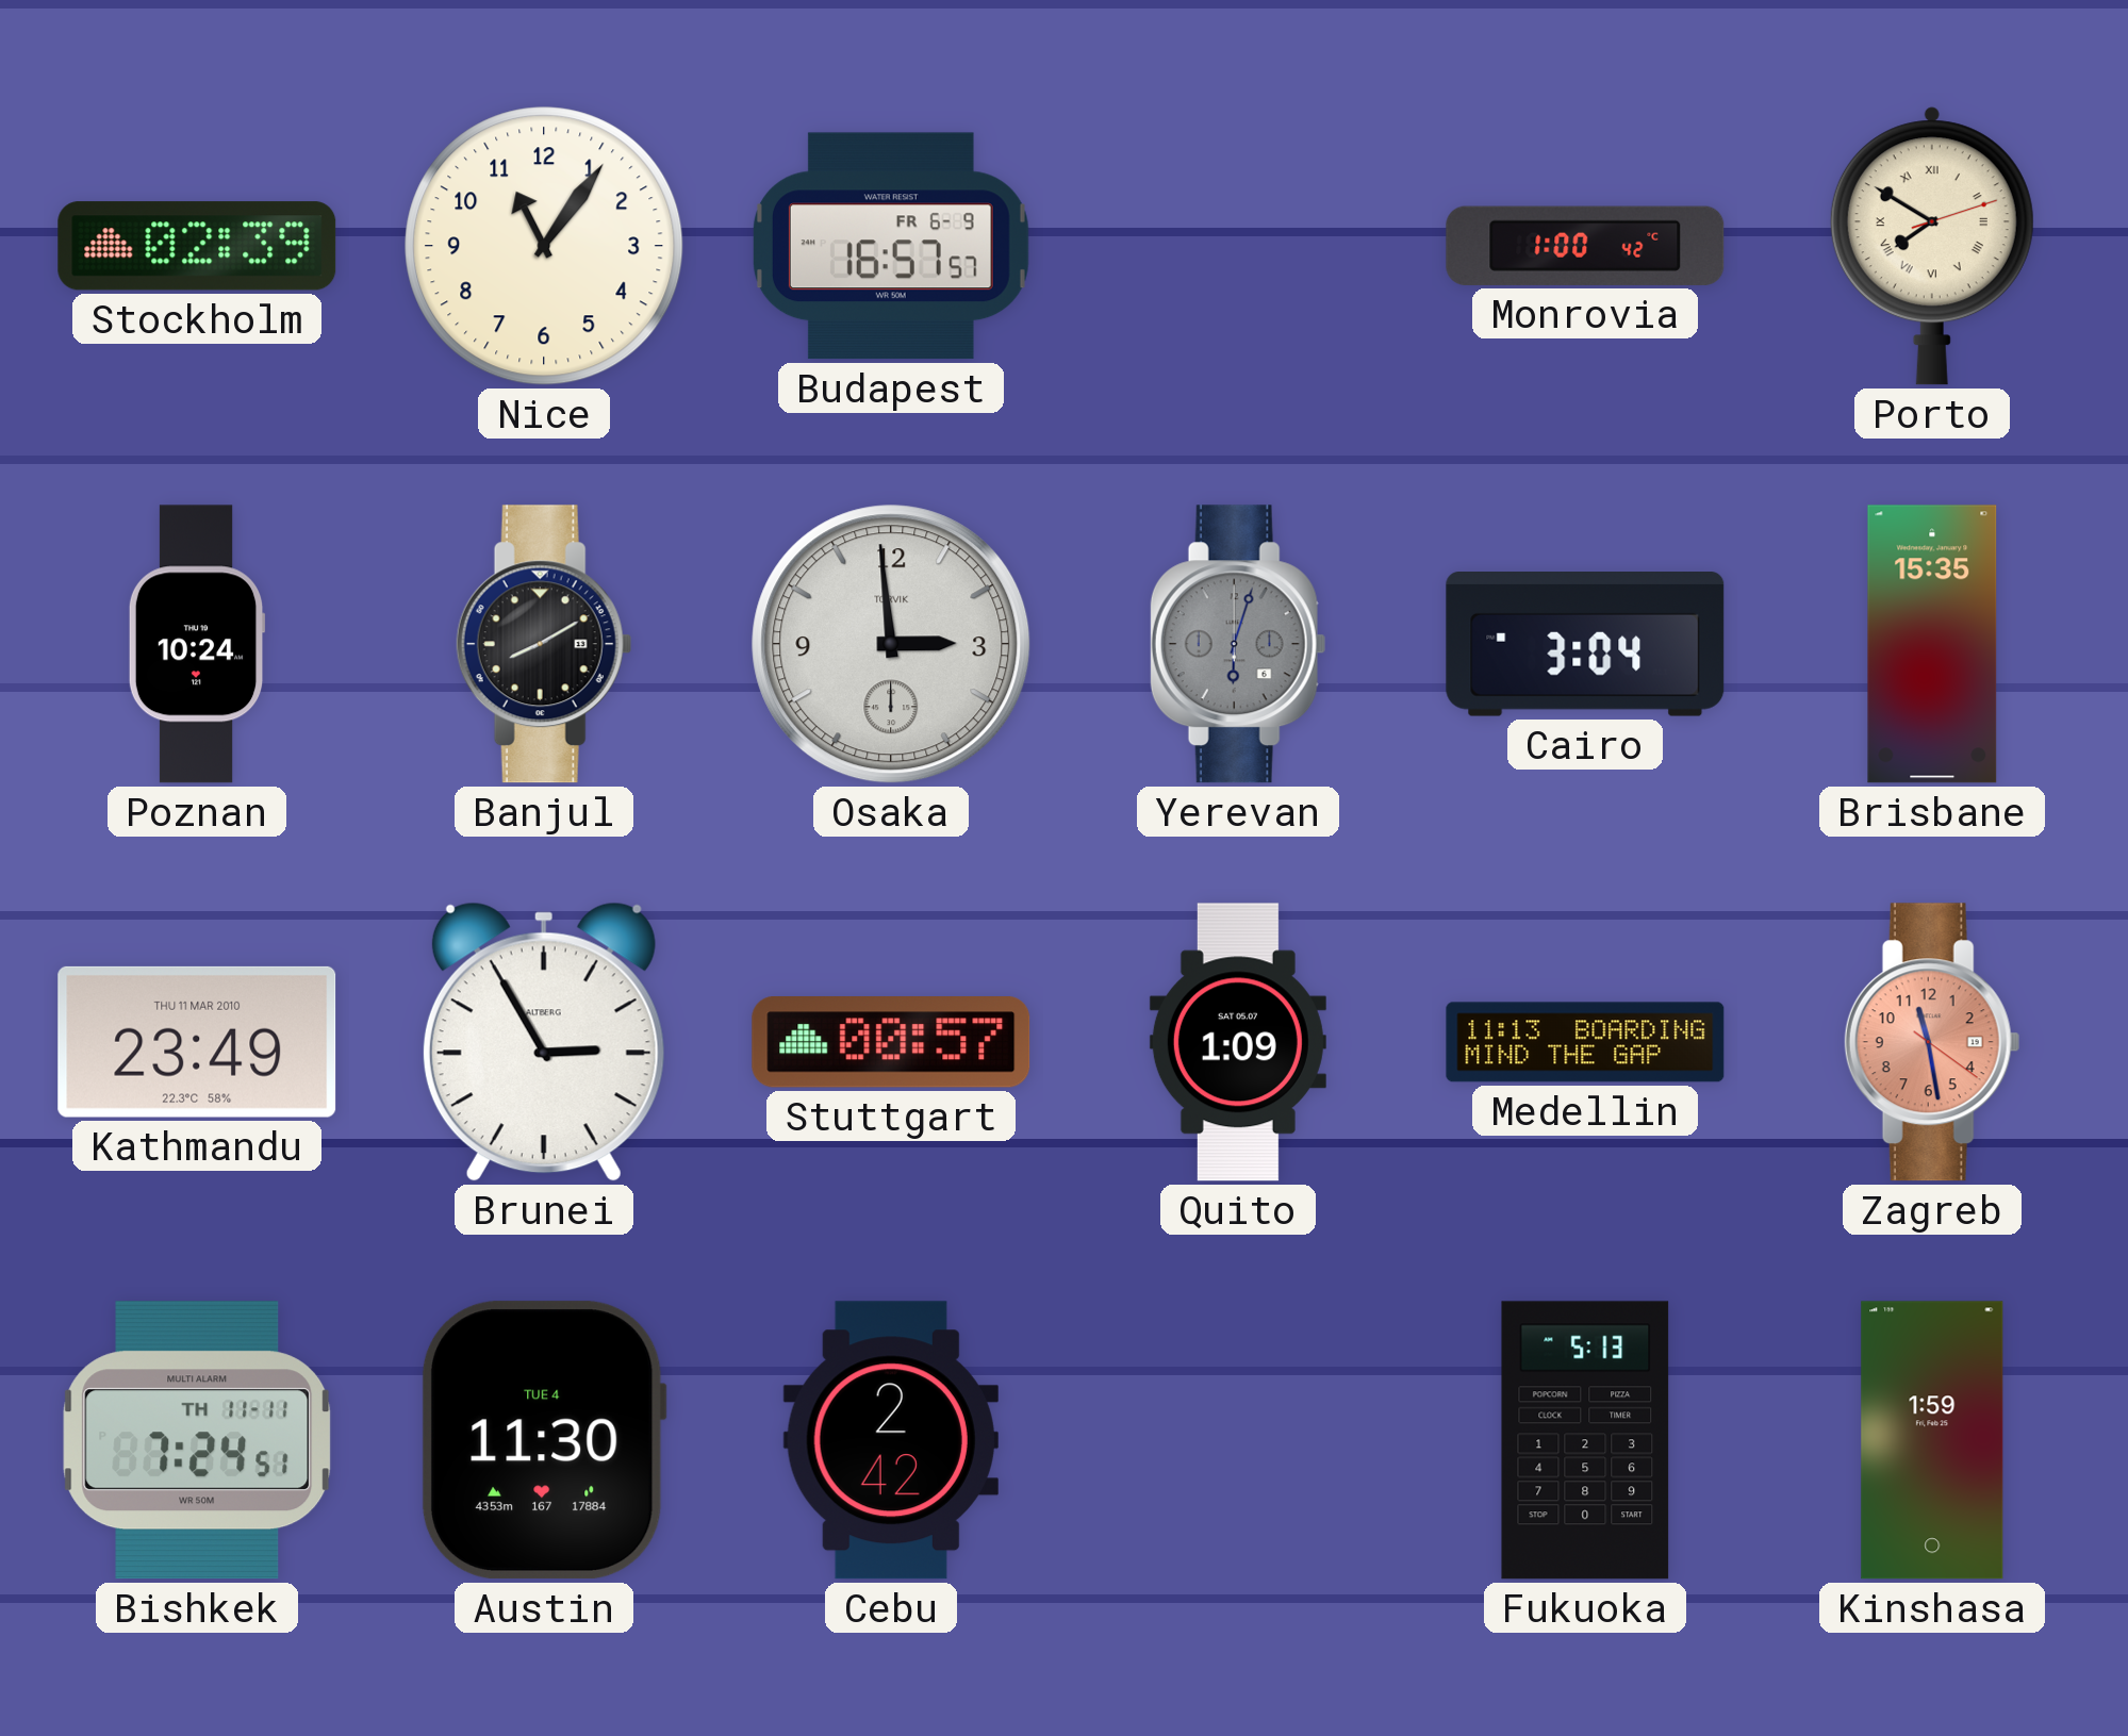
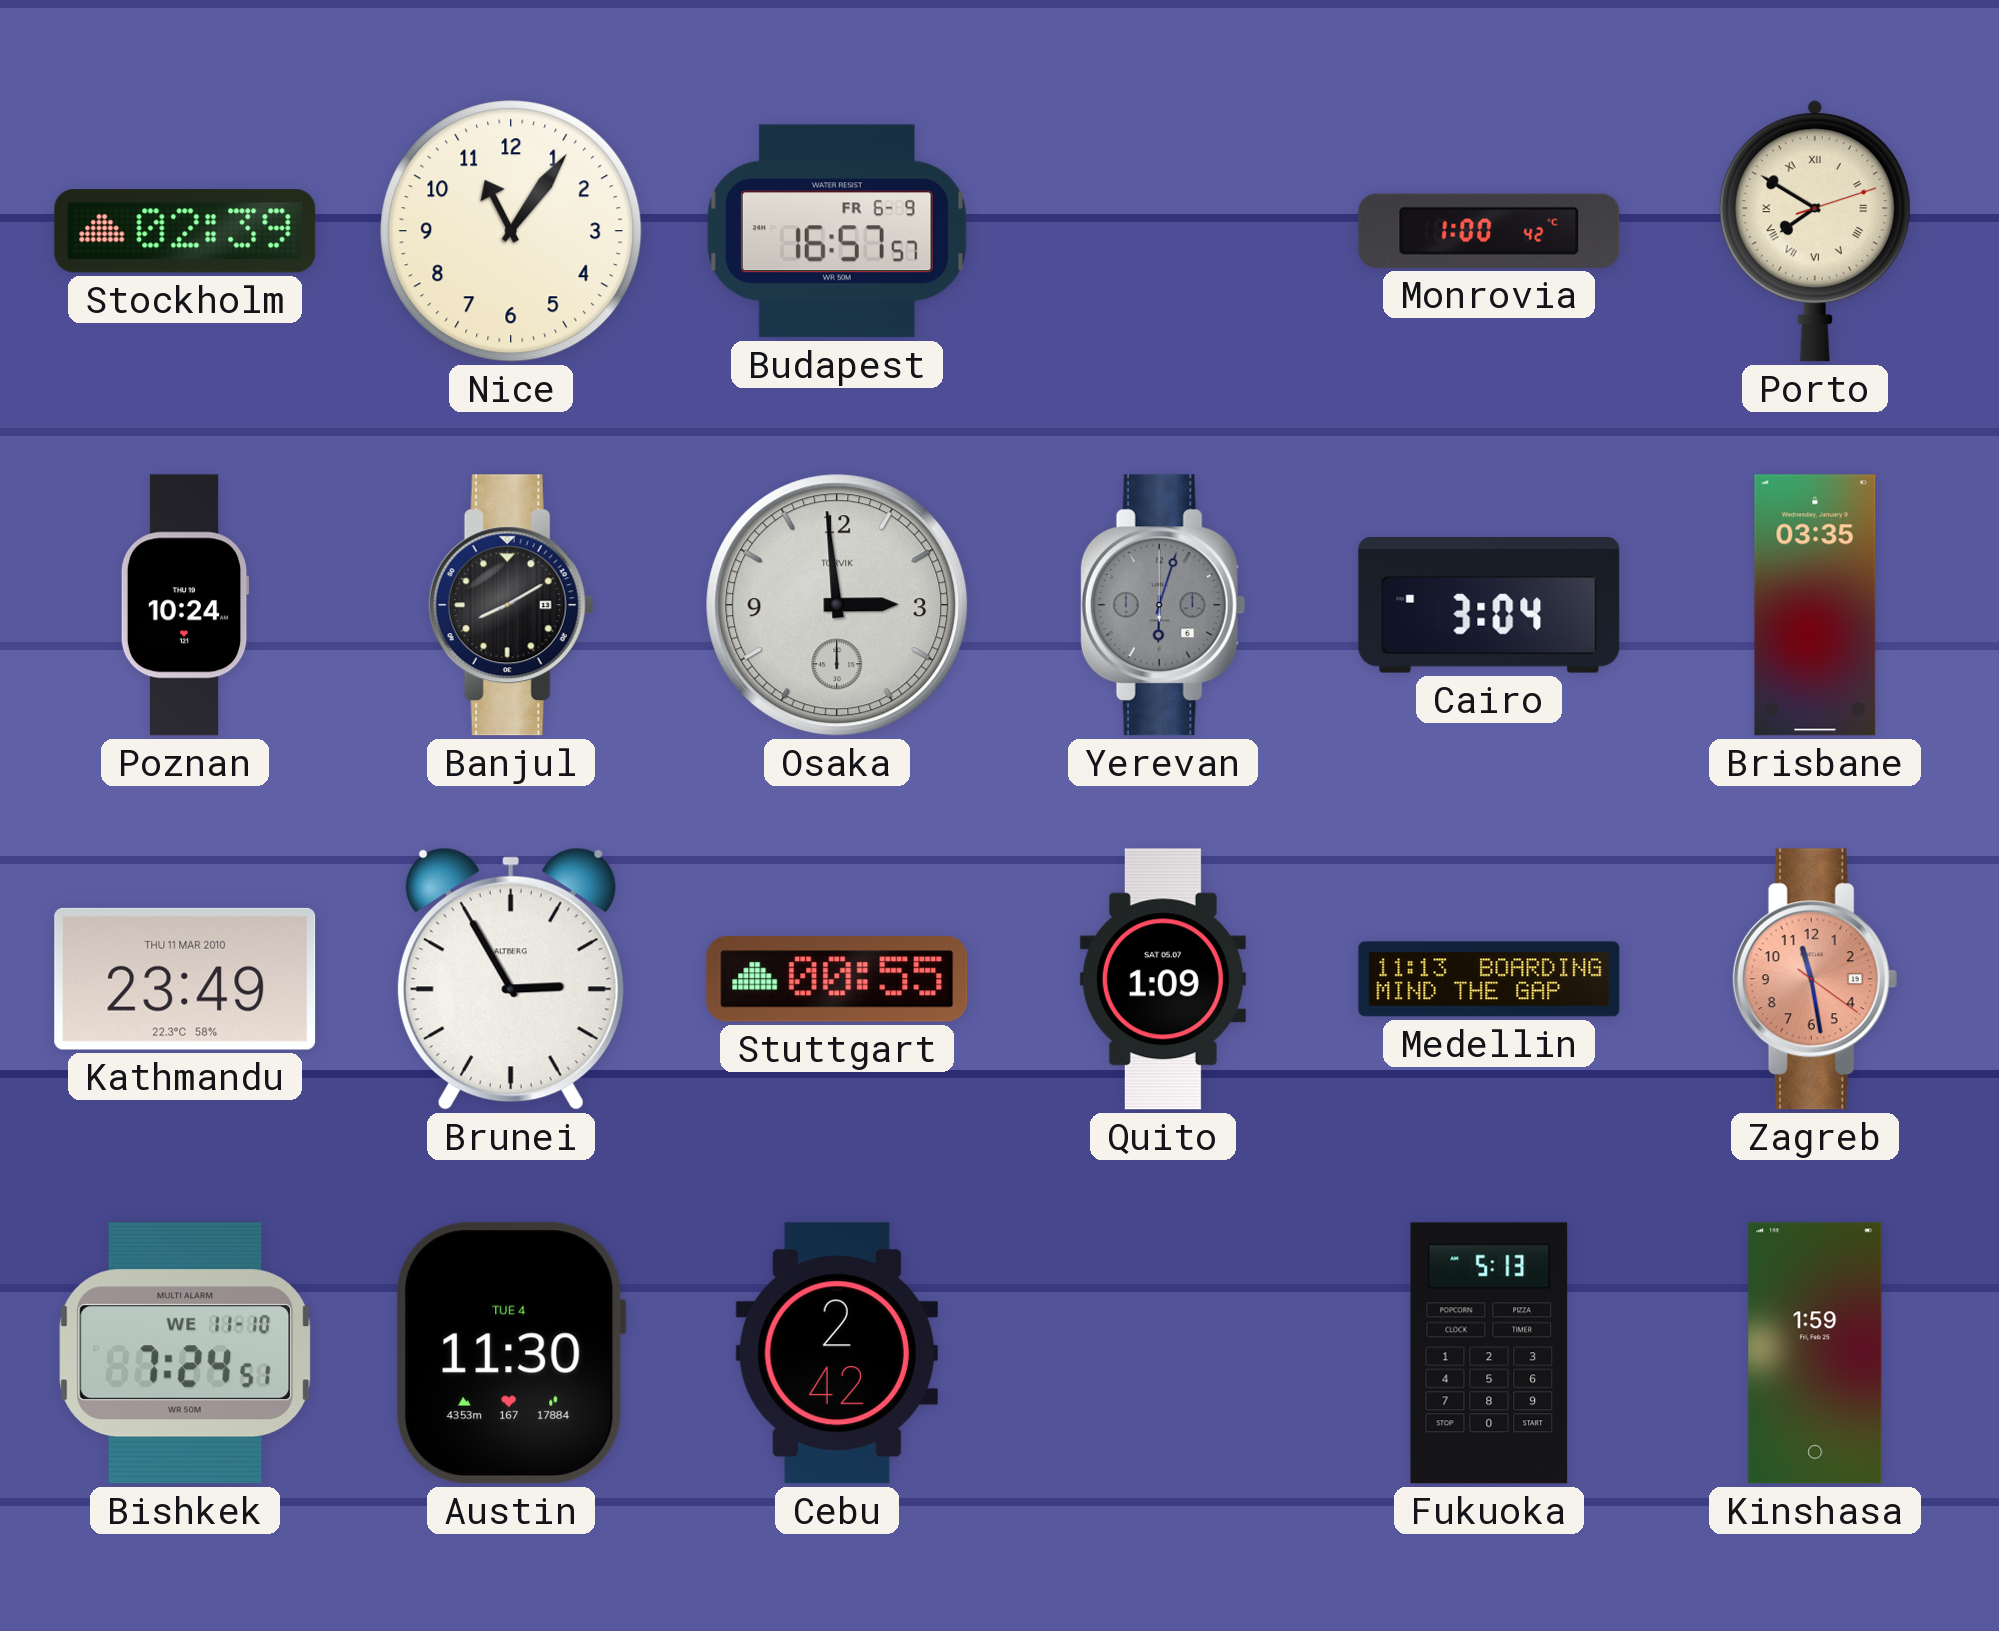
Brisbane: 15:35 -> 03:35 (1815, 605)
Stuttgart: 00:57 -> 00:55 (837, 980)
Bishkek date: TH 11-11 -> WE 11-10 (185, 1353)
